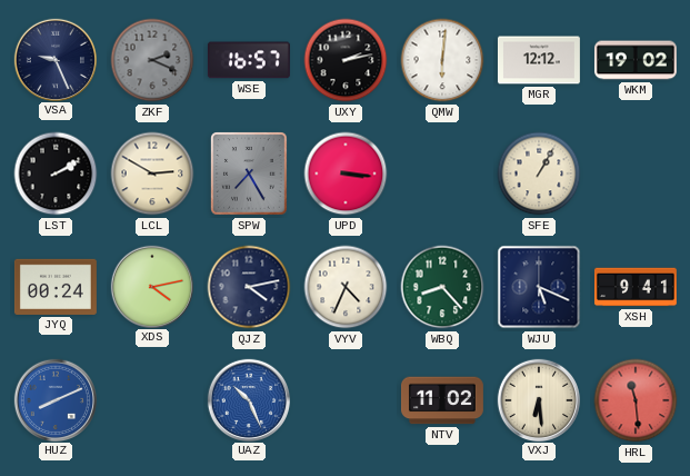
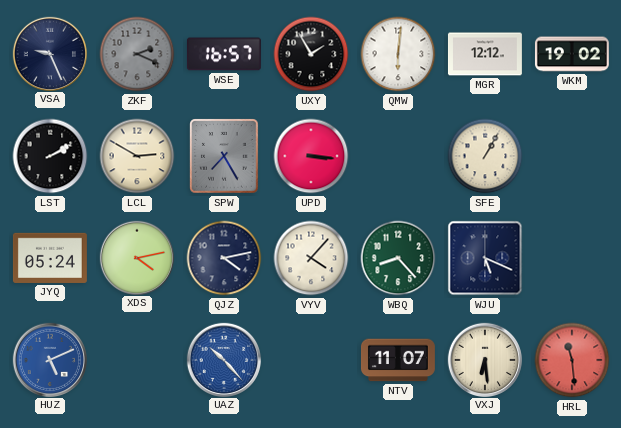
UXY: 2:13 -> 1:55 (311, 54)
JYQ: 00:24 -> 05:24 (50, 258)
VYV: 4:34 -> 4:07 (311, 258)
XSH: 9:41 -> none (636, 287)
HUZ: 8:11 -> 5:11 (49, 359)
UAZ: 10:26 -> 10:23 (223, 359)
NTV: 11:02 -> 11:07 (398, 360)
